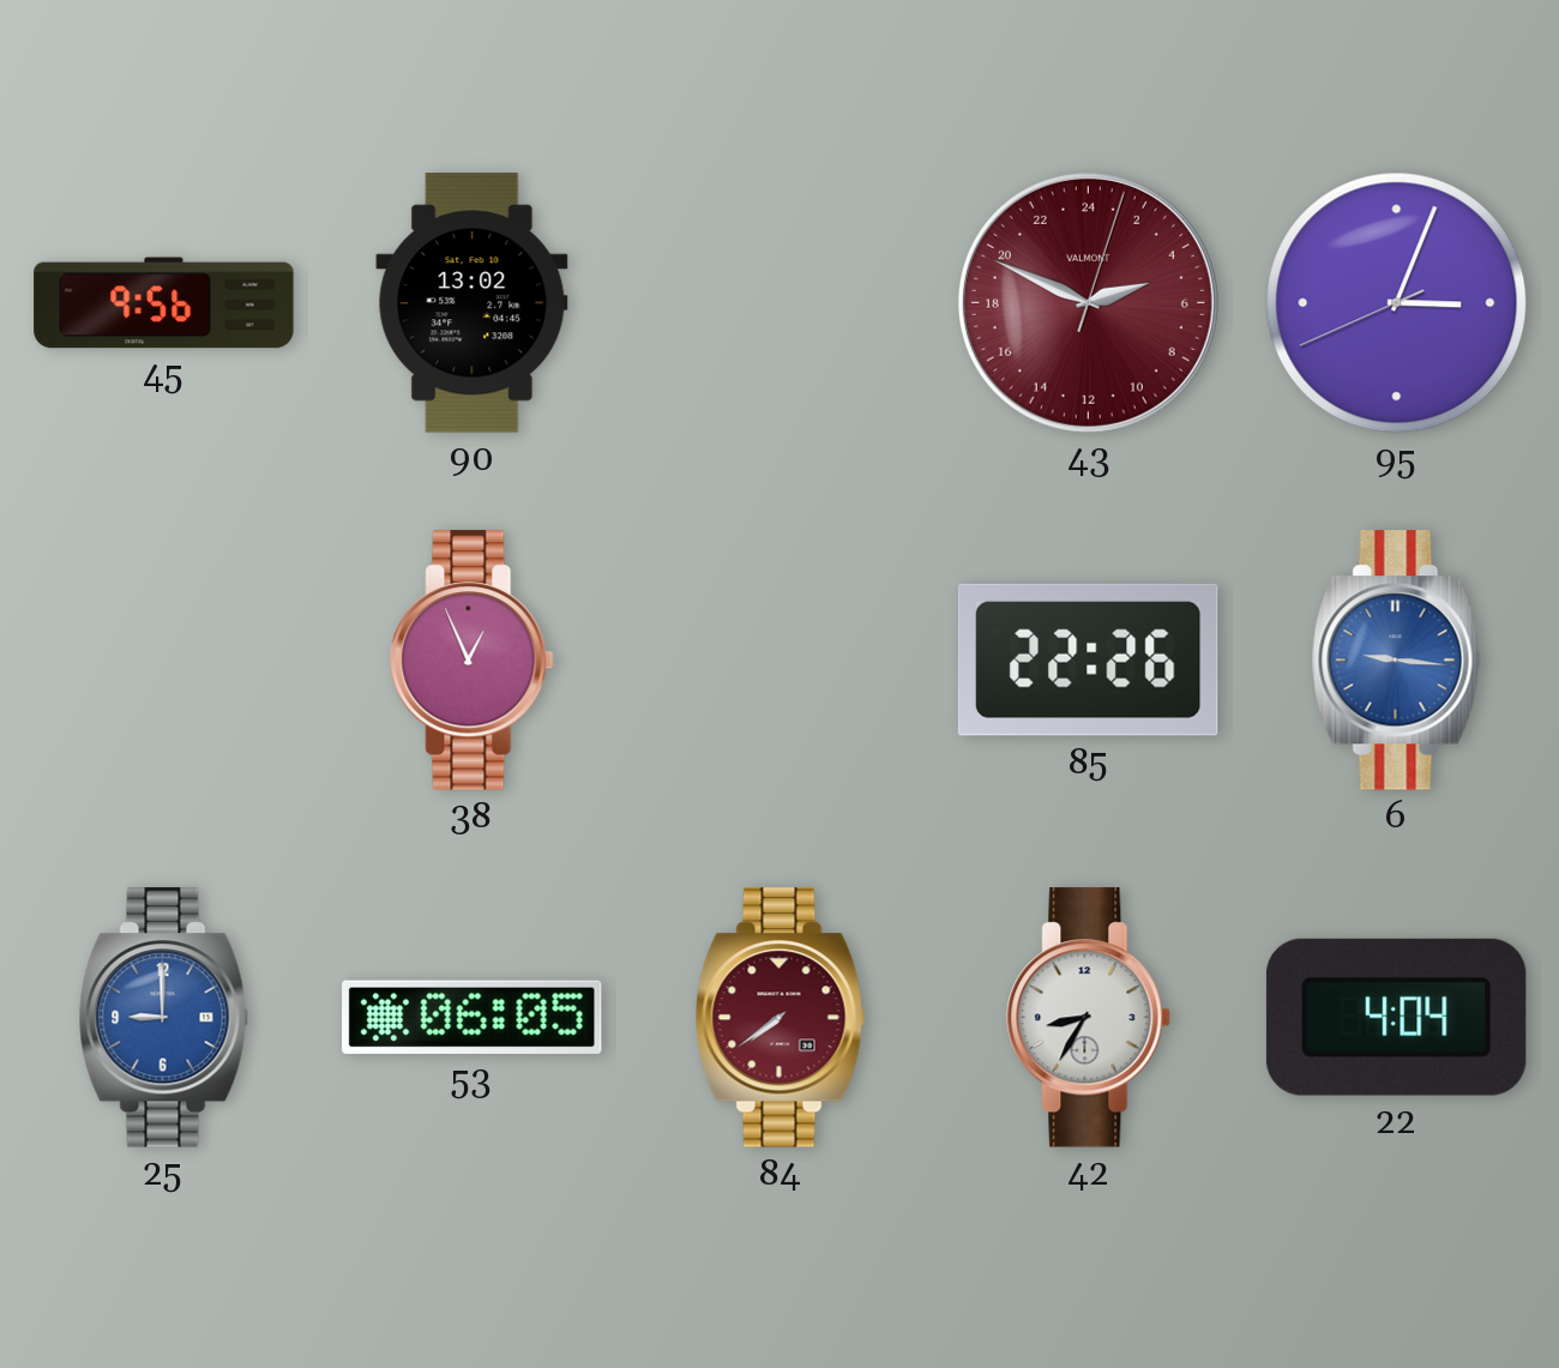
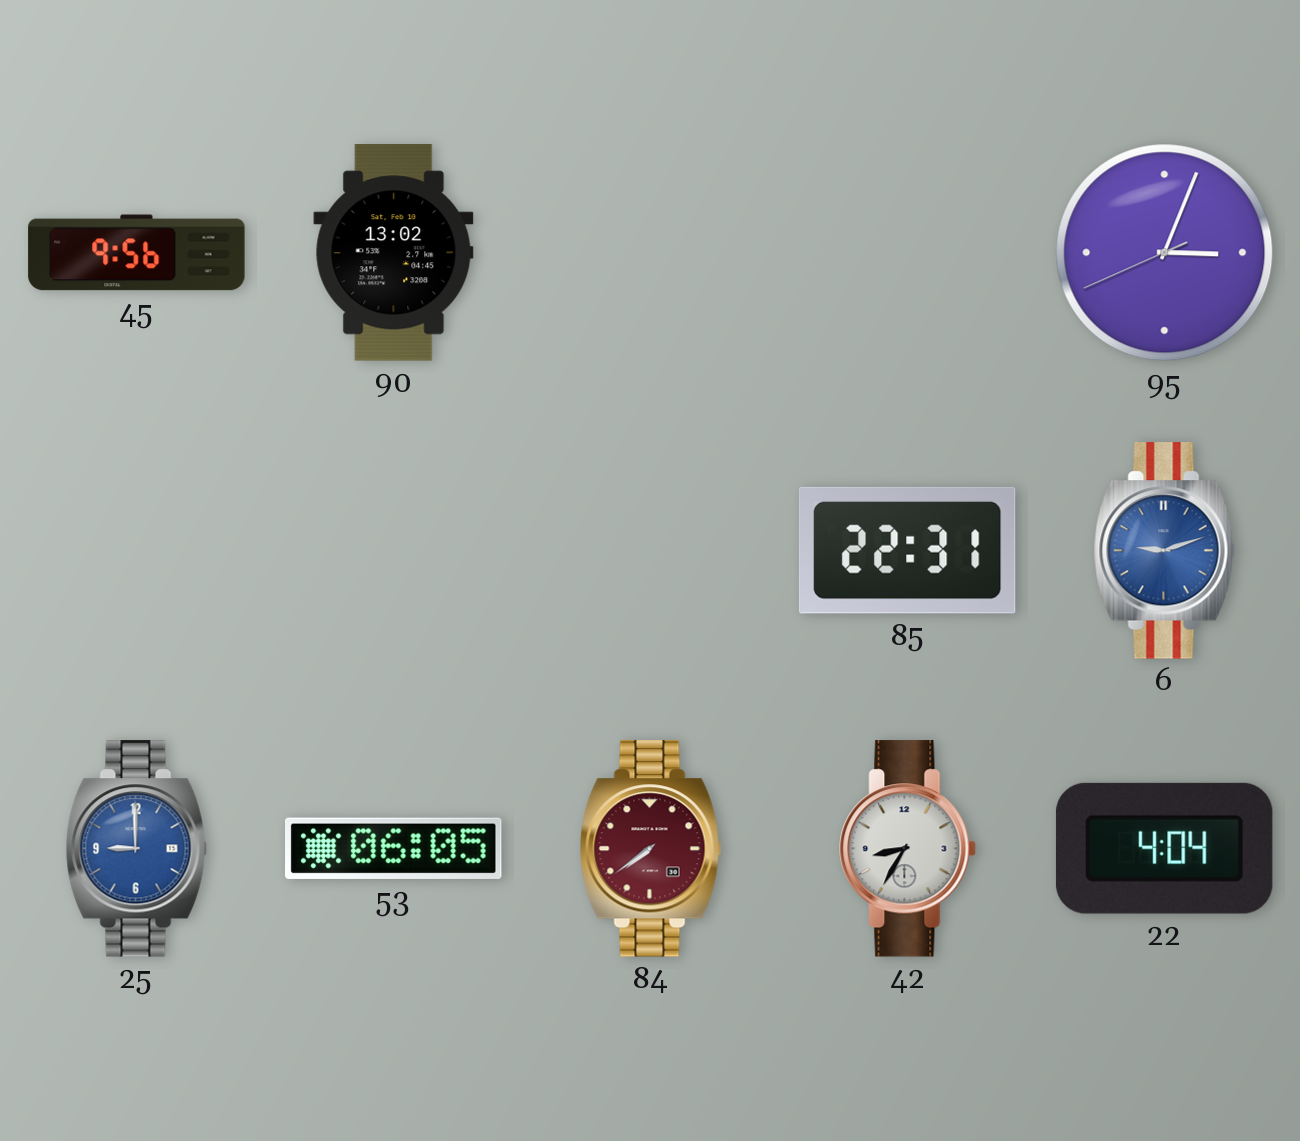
43: 4:49 -> none (1088, 302)
38: 12:56 -> none (472, 661)
85: 22:26 -> 22:31 (907, 550)
6: 9:16 -> 9:12 (1164, 551)
